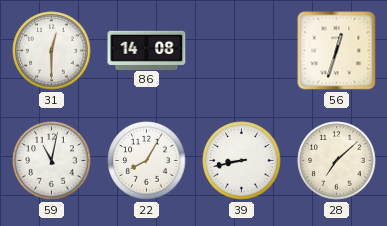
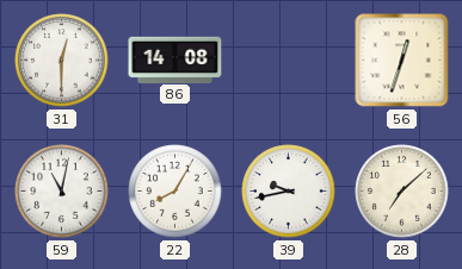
39: 8:43 -> 9:43 (289, 192)
